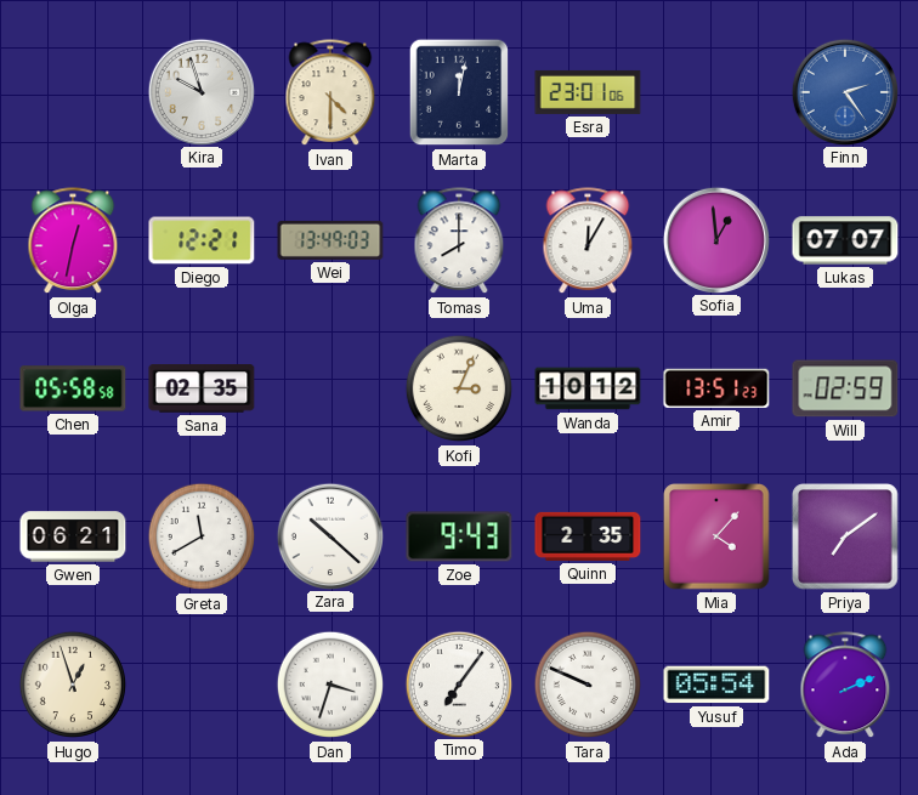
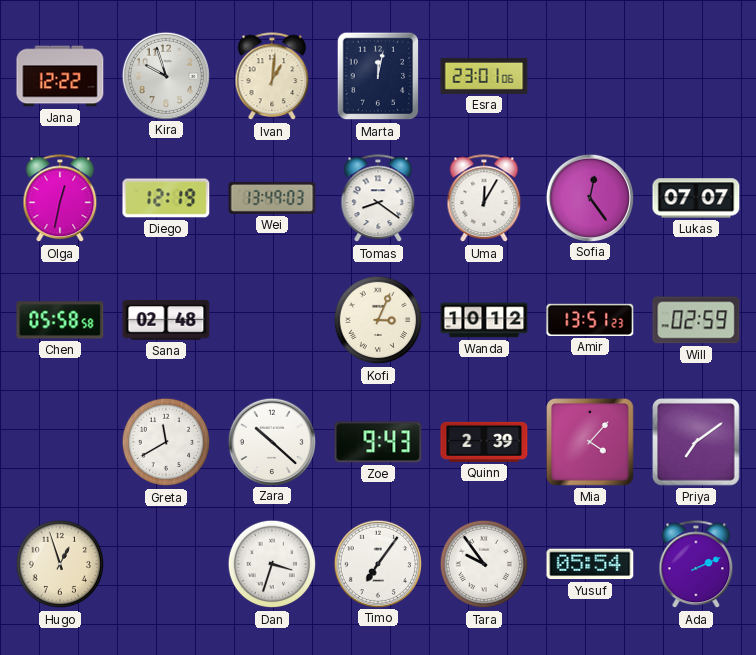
Jana: none -> 12:22 (60, 76)
Ivan: 4:30 -> 1:01 (272, 77)
Finn: 2:24 -> none (844, 91)
Diego: 12:21 -> 12:19 (166, 198)
Tomas: 8:00 -> 8:21 (378, 199)
Sofia: 12:59 -> 12:24 (589, 197)
Sana: 02:35 -> 02:48 (166, 320)
Gwen: 06:21 -> none (73, 536)
Quinn: 2:35 -> 2:39 (484, 442)
Tara: 9:49 -> 9:54 (484, 564)
